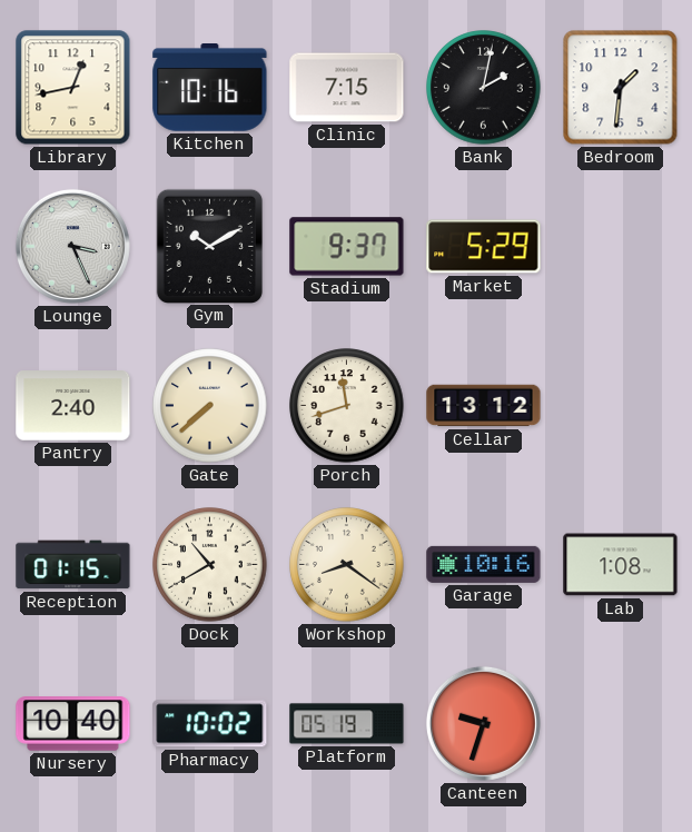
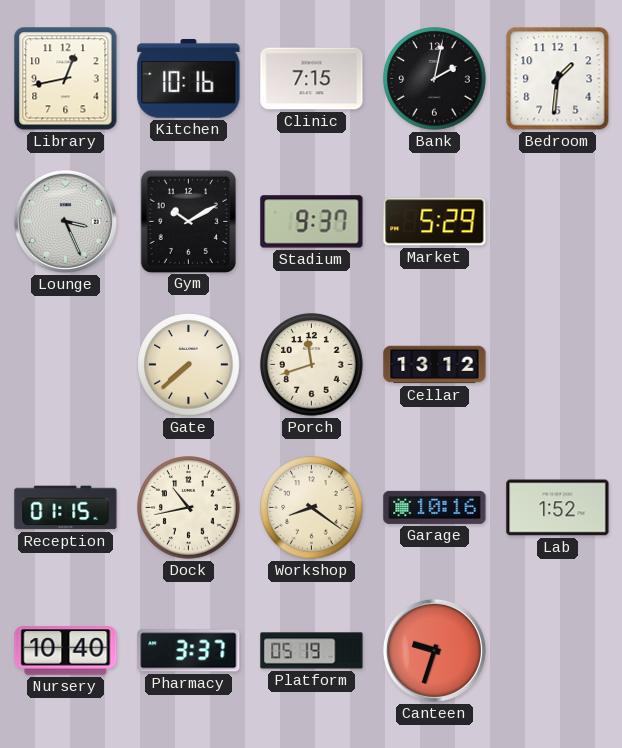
Pantry: 2:40 -> none (73, 406)
Dock: 10:40 -> 10:43 (189, 508)
Lab: 1:08 -> 1:52 (558, 508)
Pharmacy: 10:02 -> 3:37 (189, 651)
